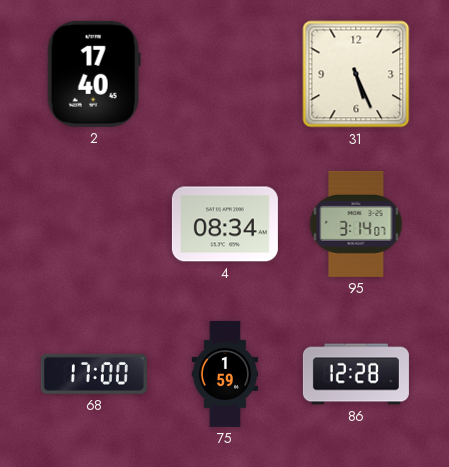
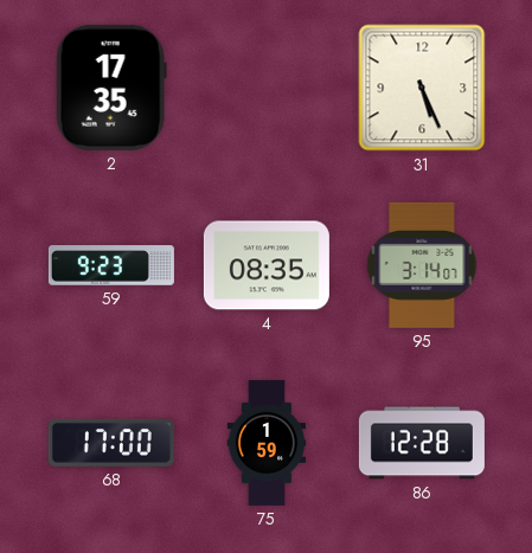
2: 17:40 -> 17:35 (111, 88)
59: none -> 9:23 (111, 265)
4: 08:34 -> 08:35 (267, 265)
